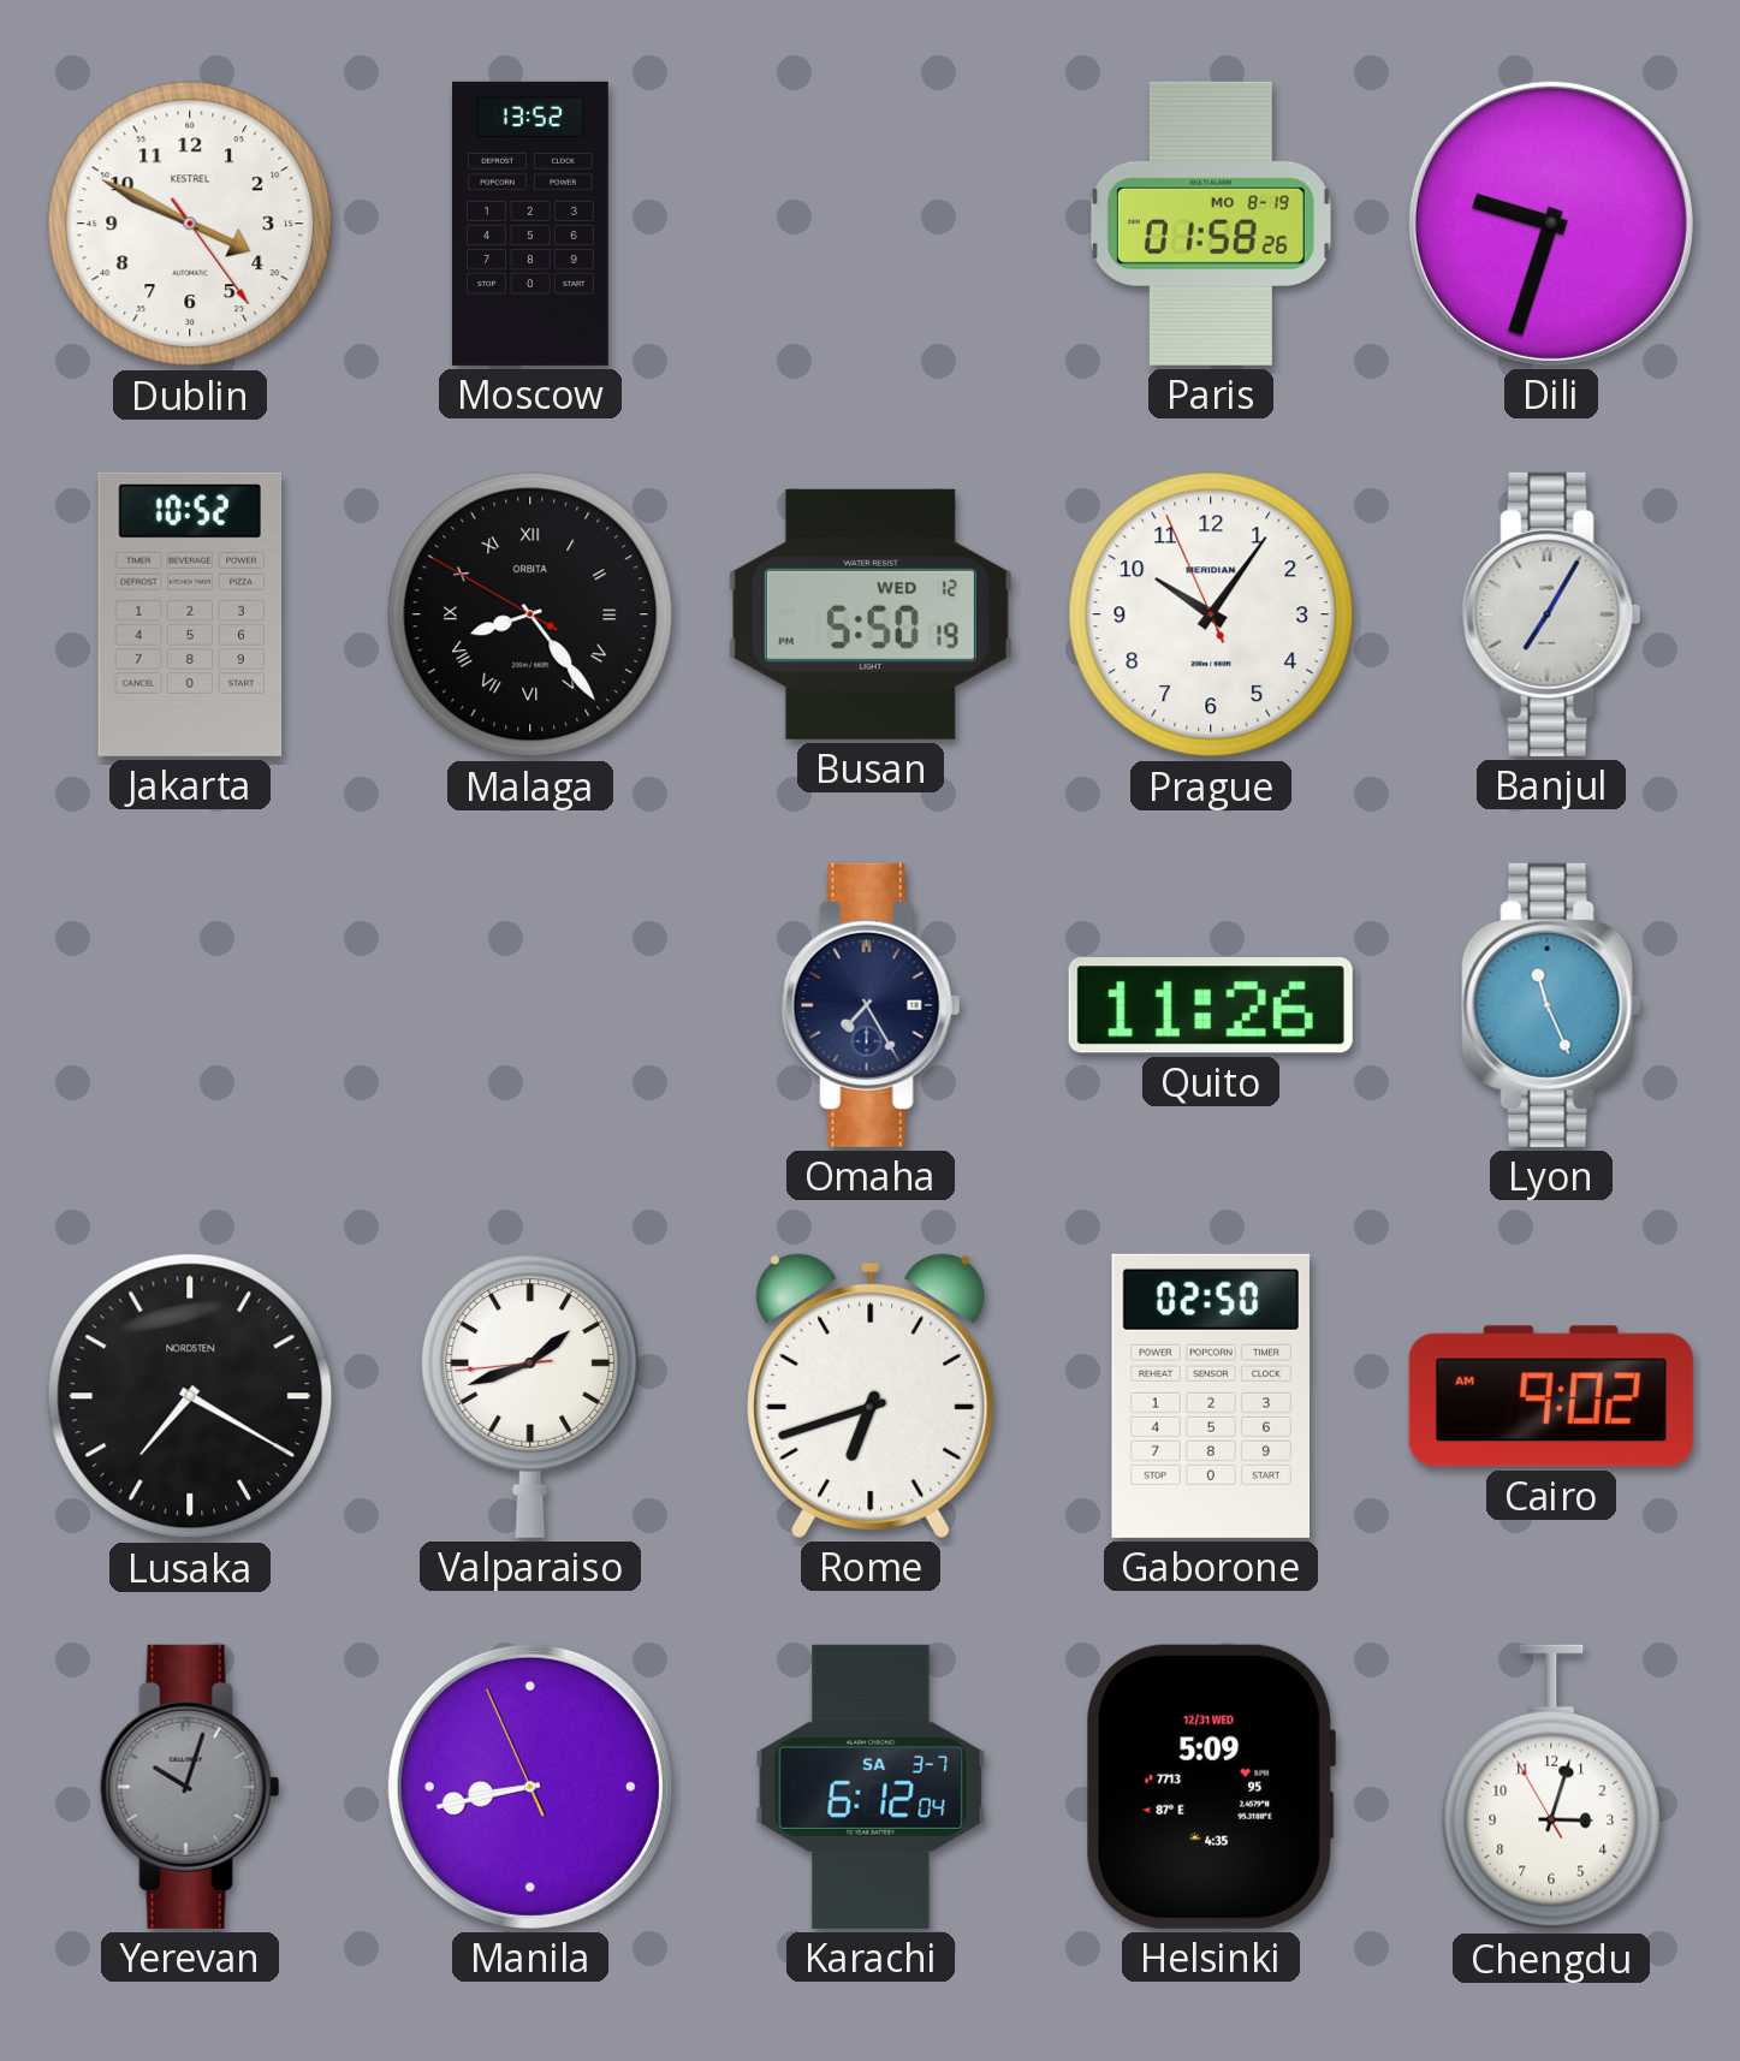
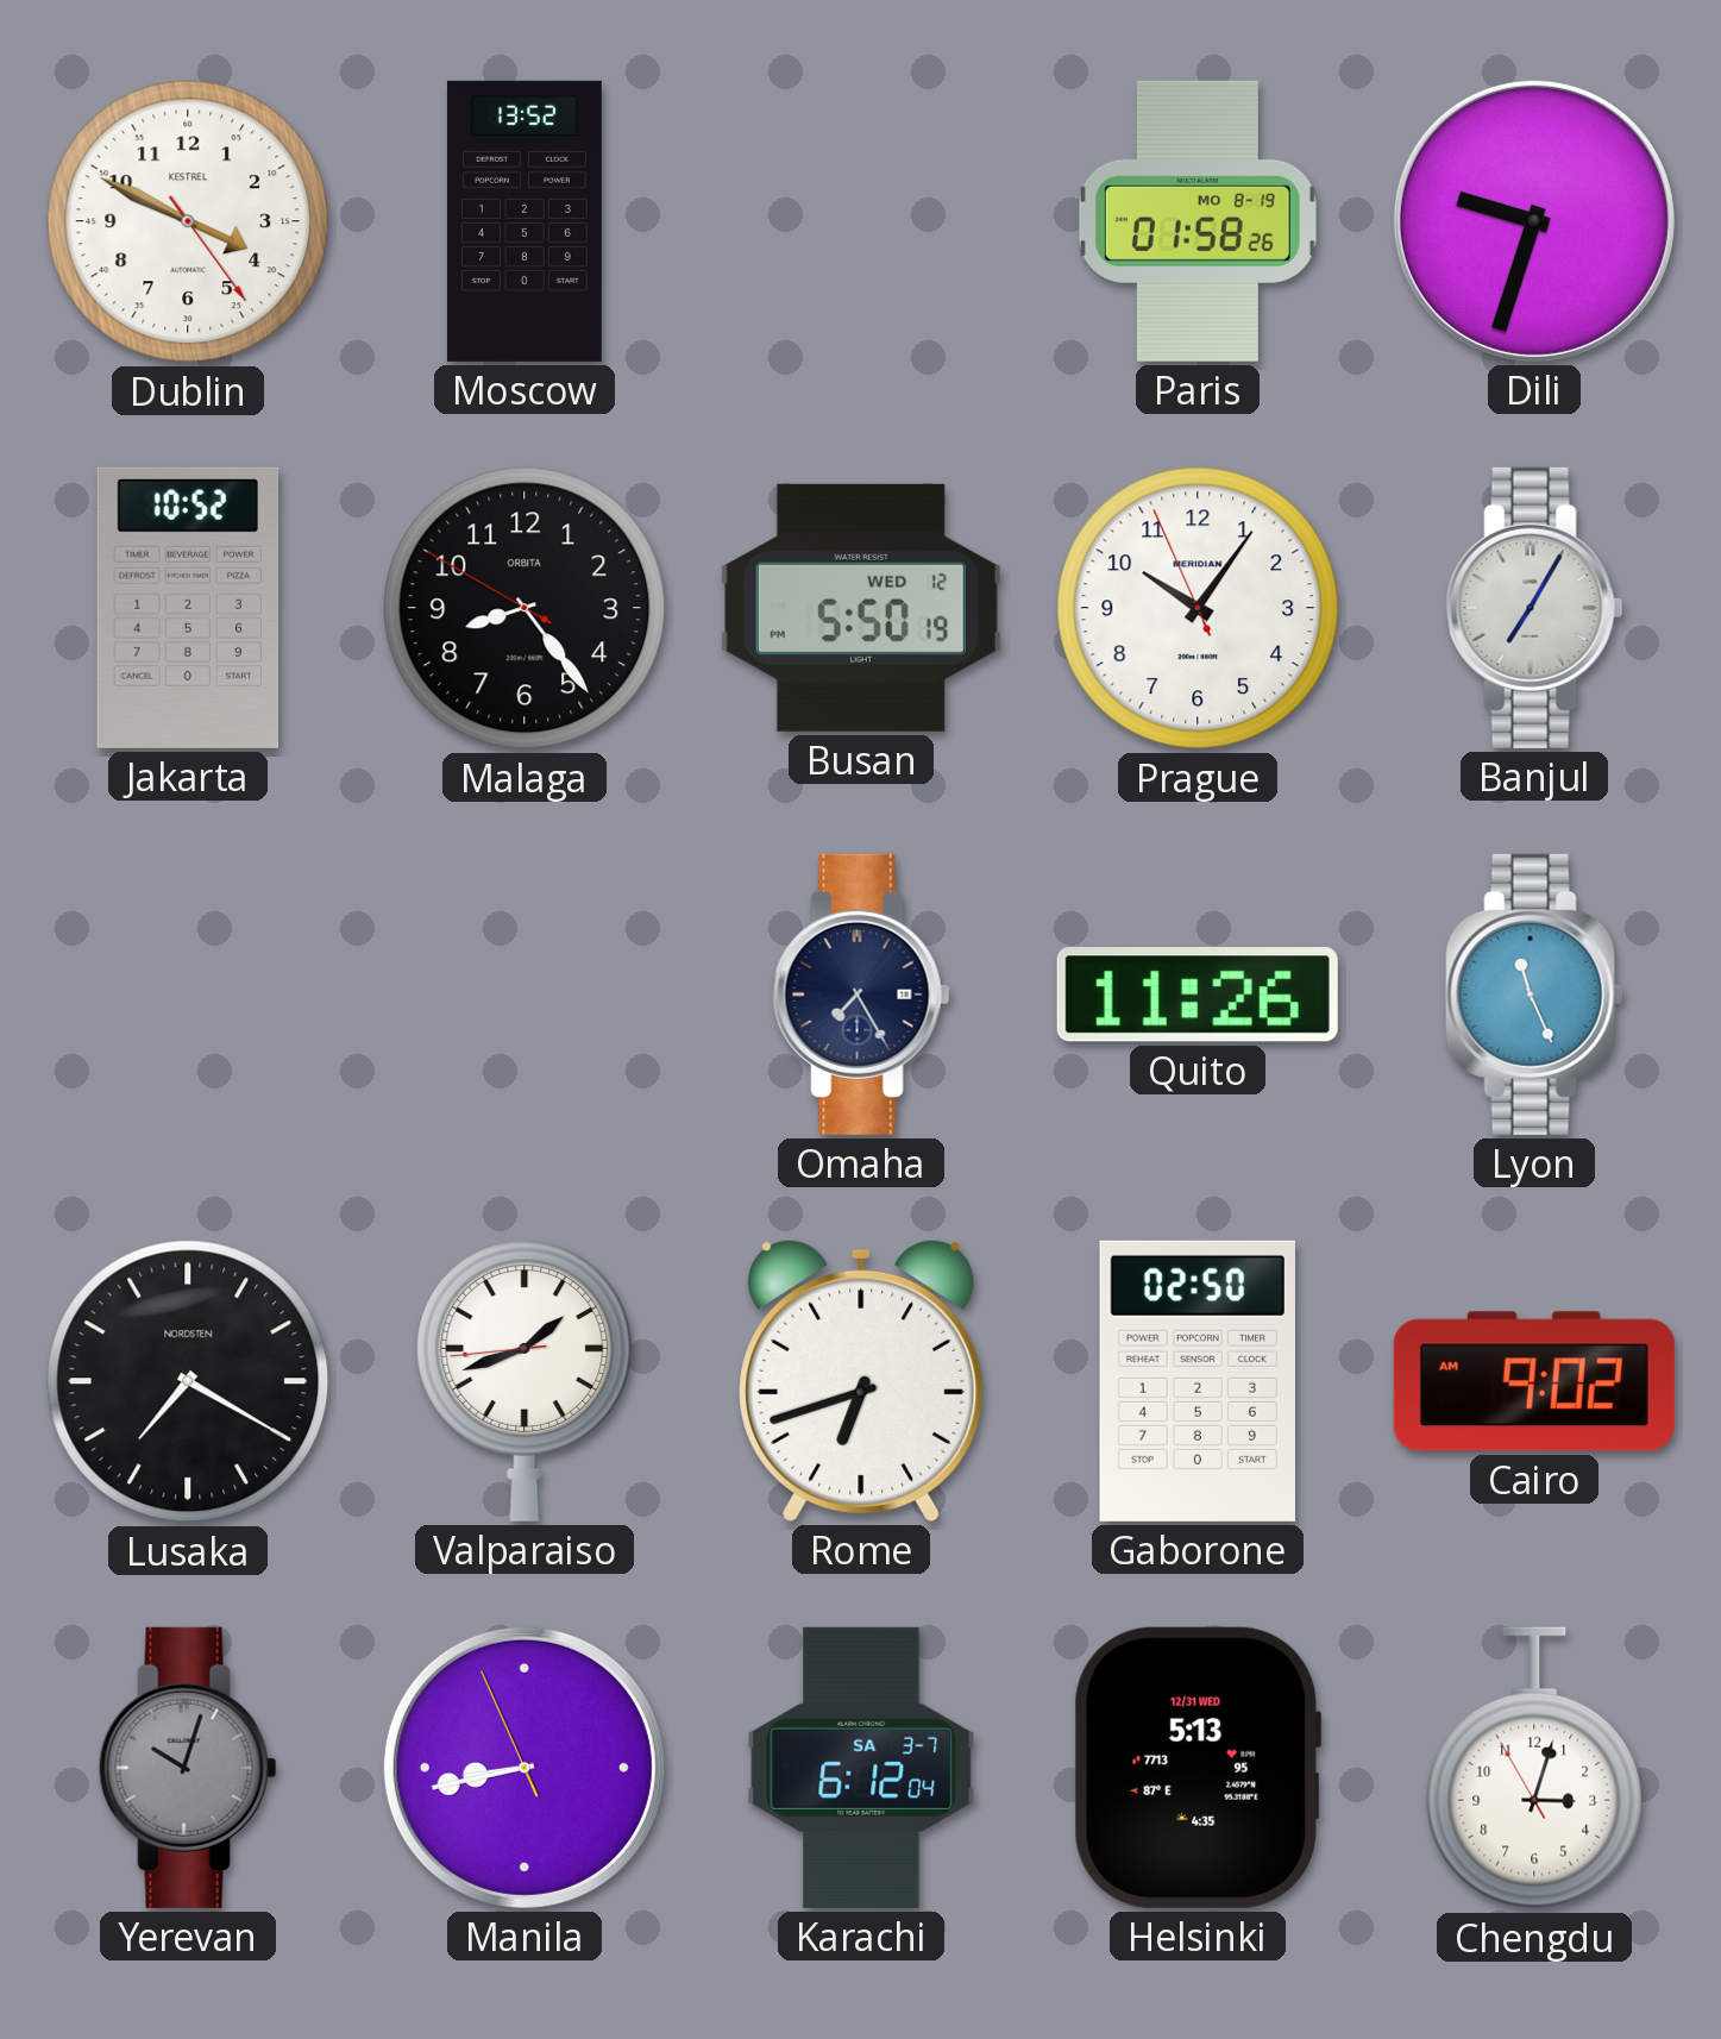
Malaga numerals: Roman -> Arabic (525, 608)
Helsinki: 5:09 -> 5:13 (1198, 1768)
